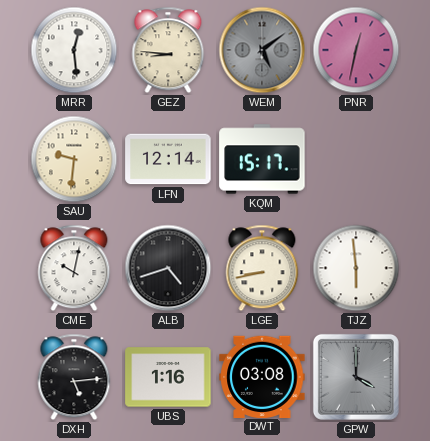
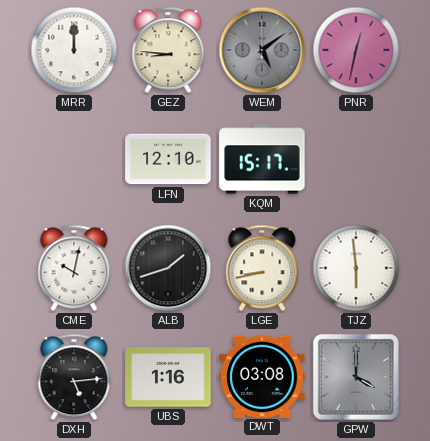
MRR: 12:29 -> 12:00 (74, 50)
SAU: 9:31 -> none (74, 159)
LFN: 12:14 -> 12:10 (168, 159)
ALB: 4:42 -> 1:42 (168, 268)
